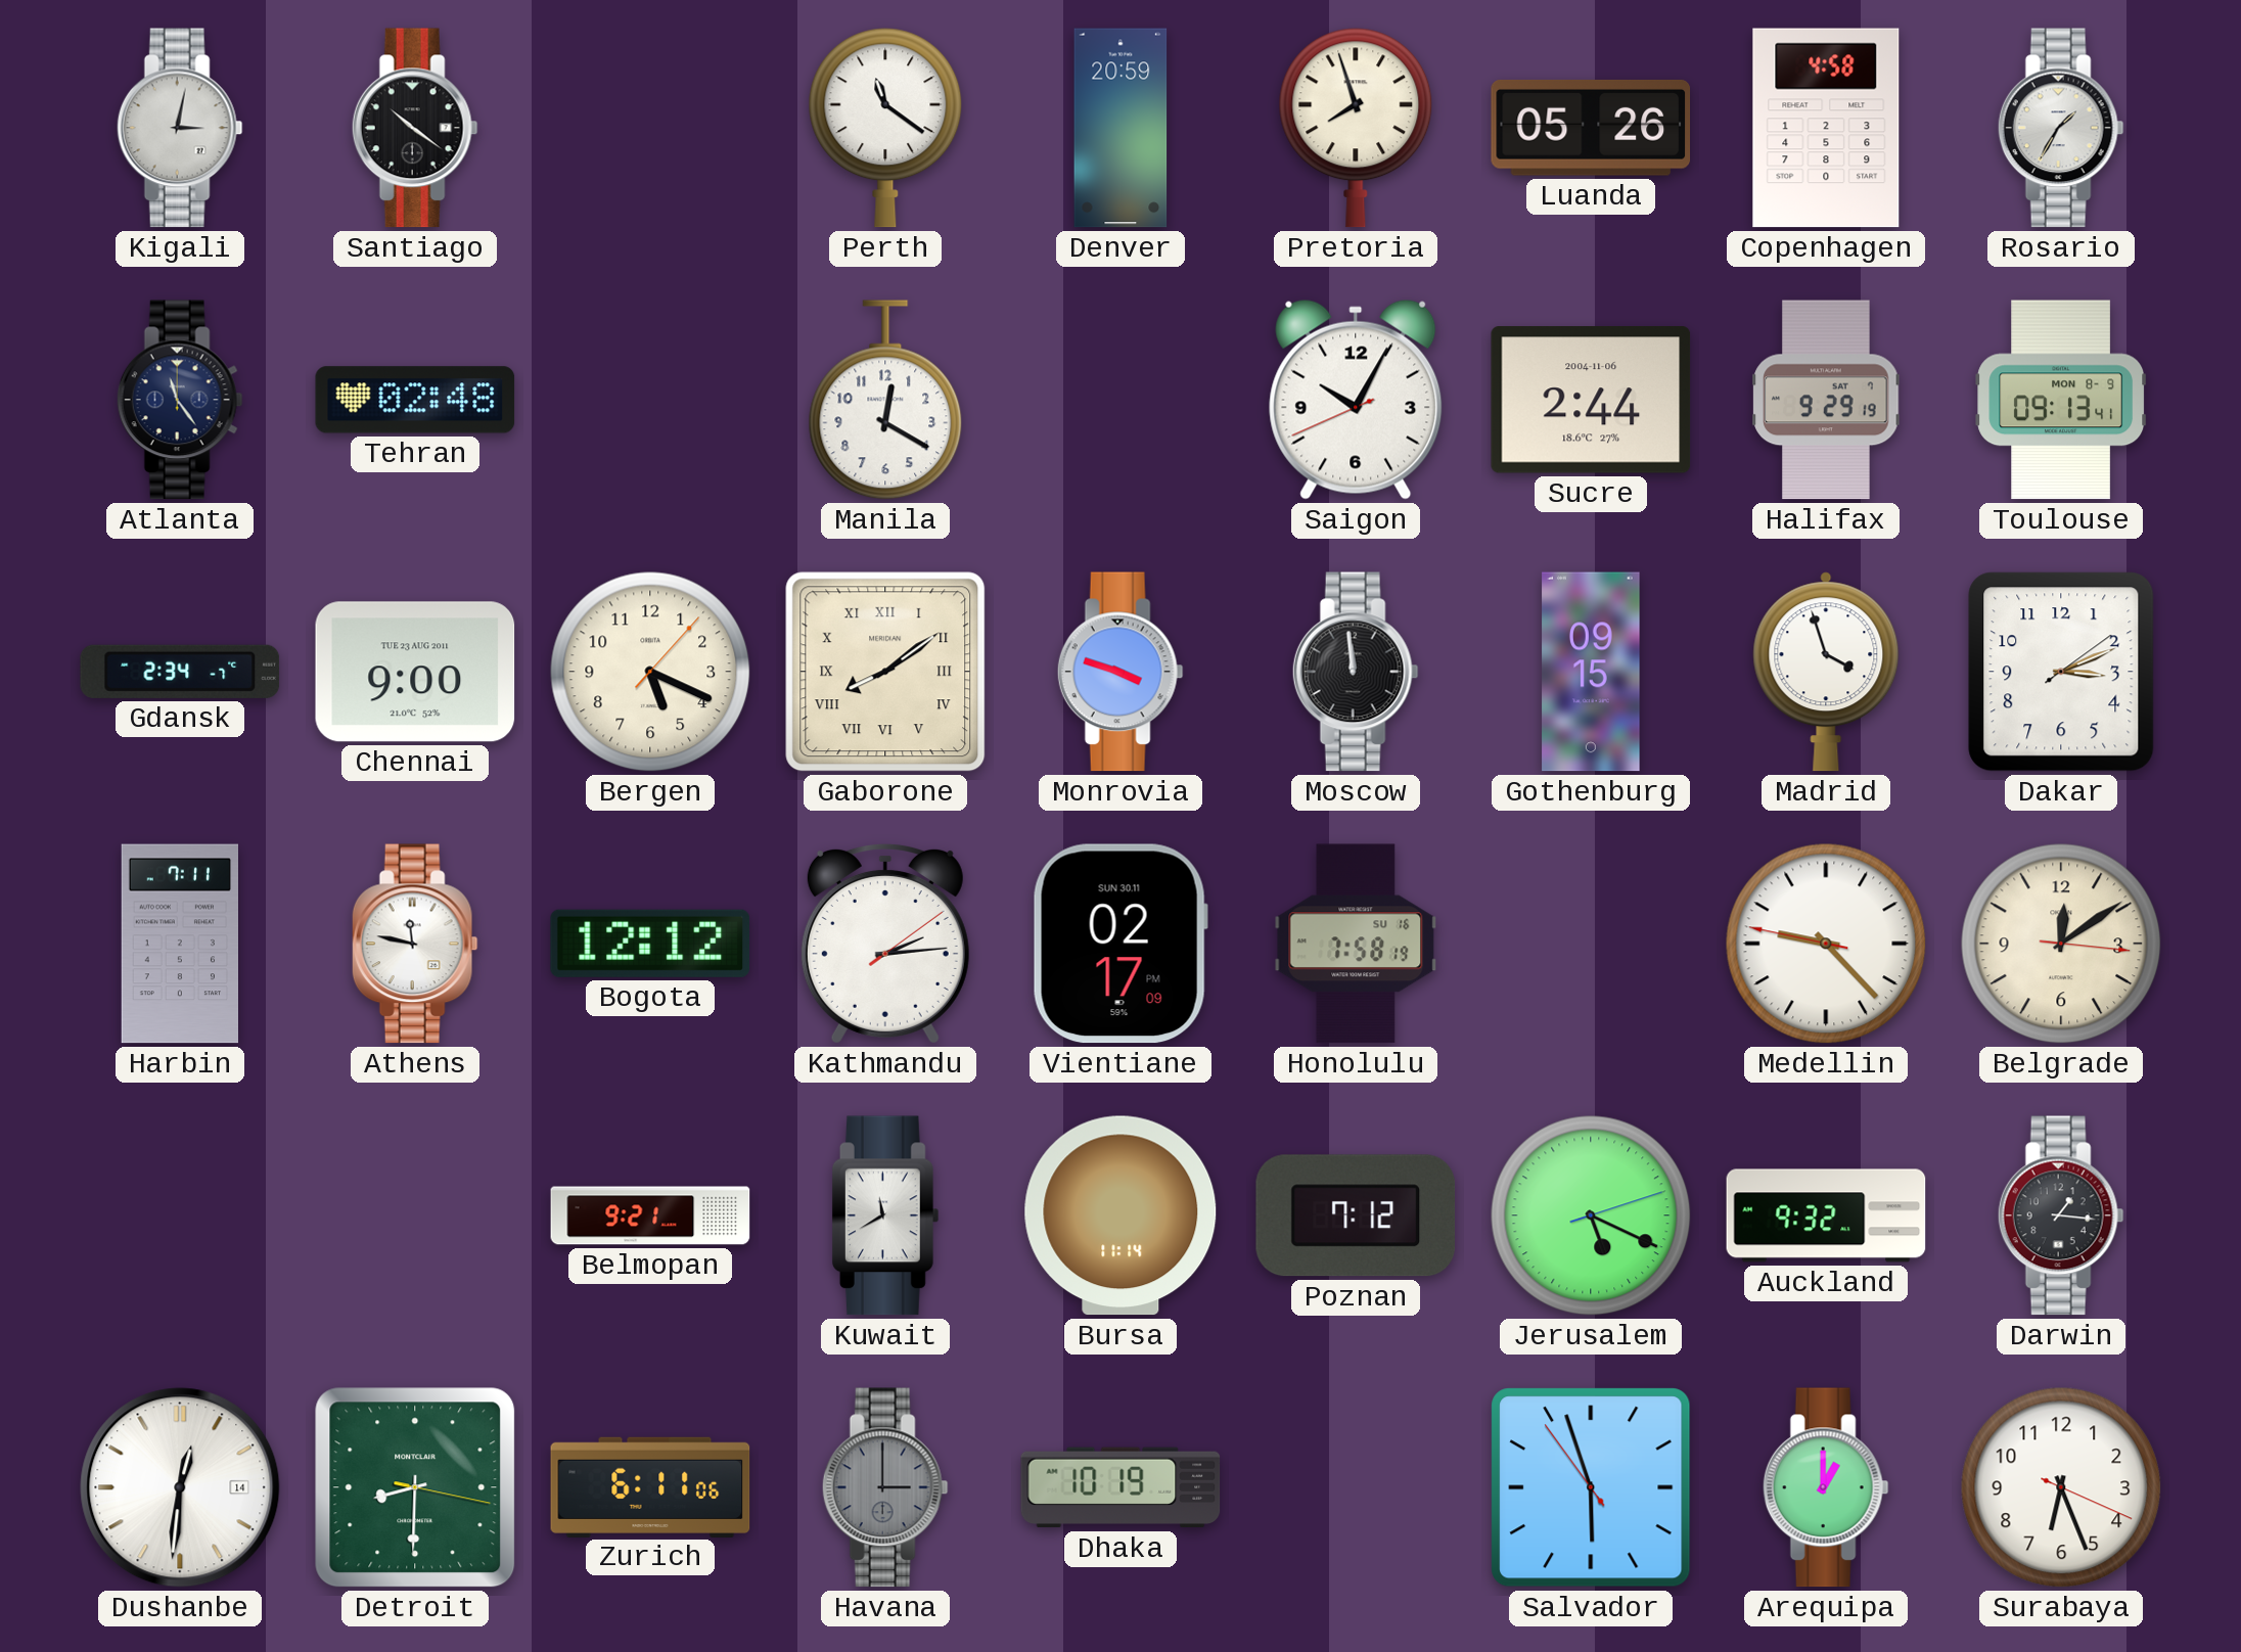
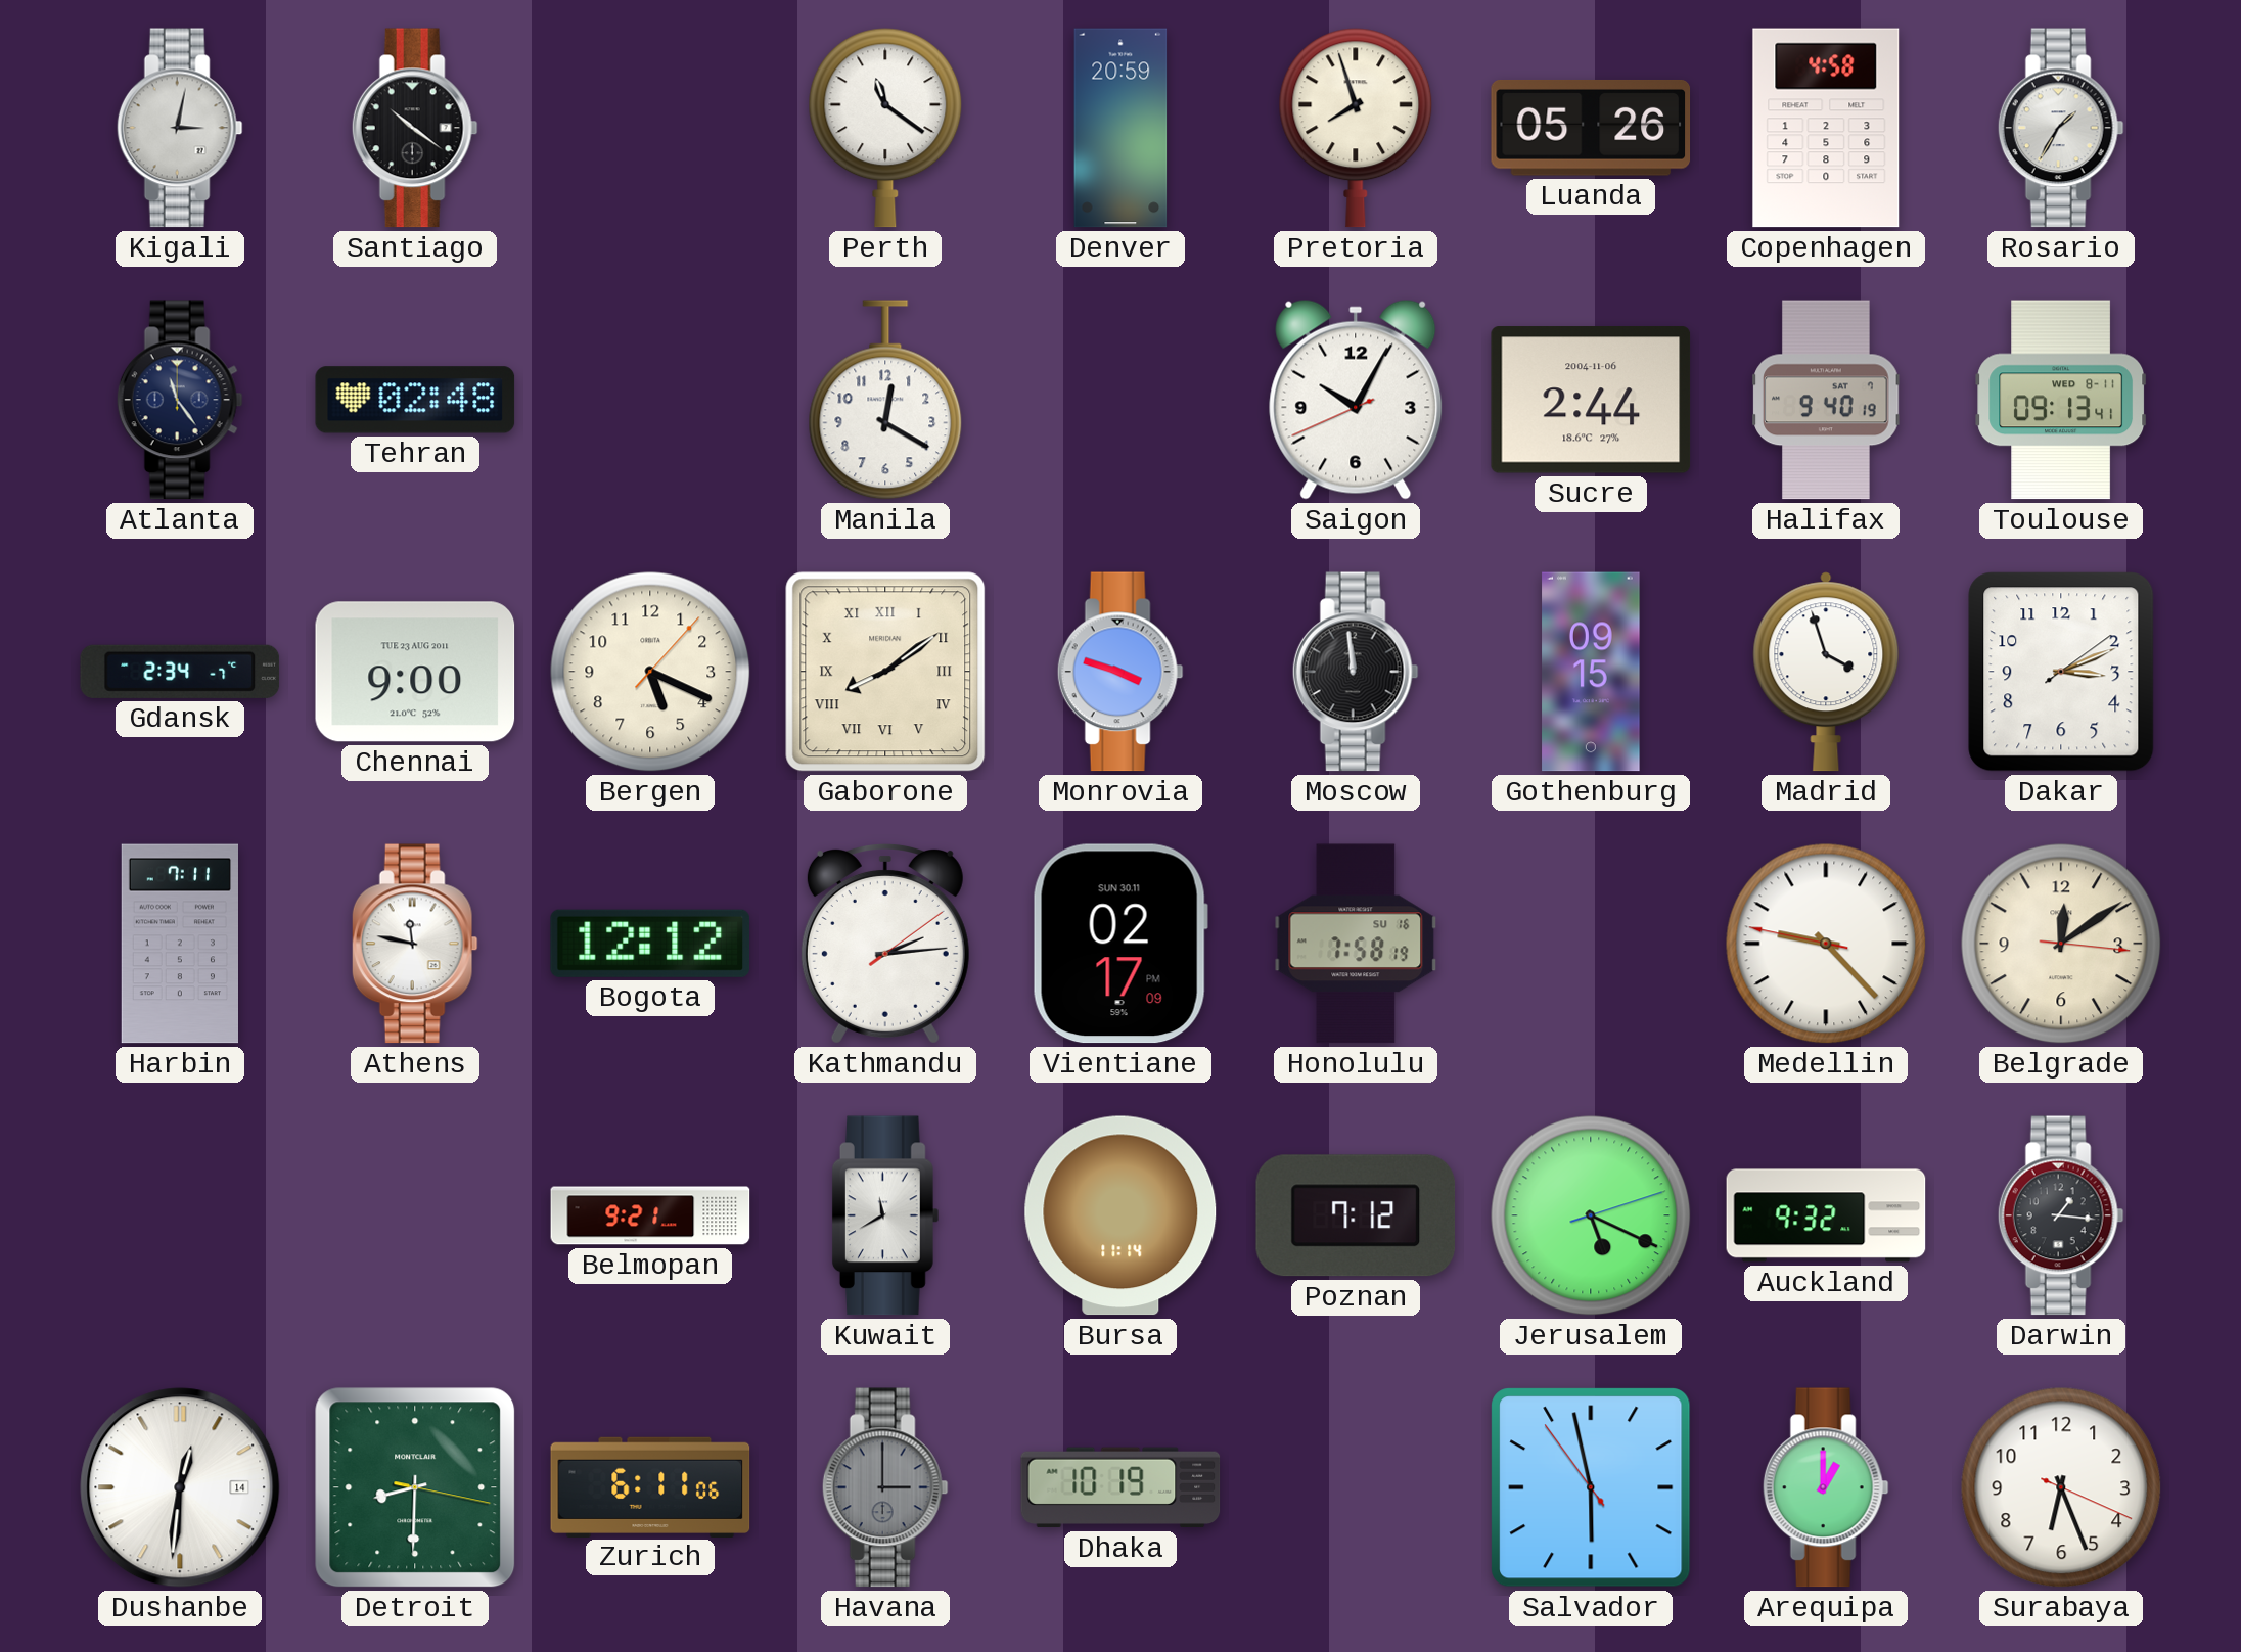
Halifax: 9:29 -> 9:40 (1826, 400)
Toulouse date: MON 8-9 -> WED 8-11 (2061, 400)
Salvador: 5:56 -> 5:57 (1591, 1487)
